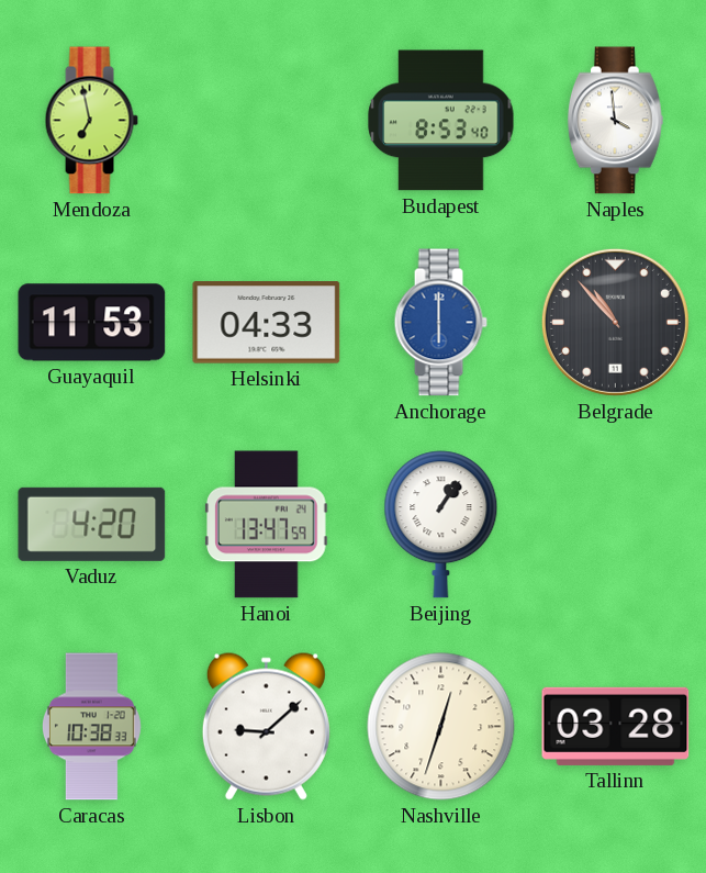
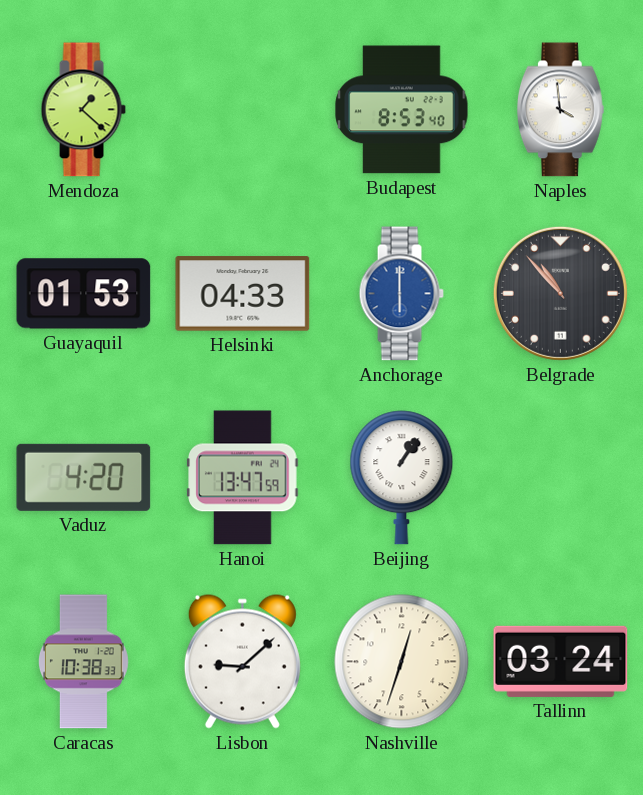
Mendoza: 6:58 -> 1:22 (83, 110)
Guayaquil: 11:53 -> 01:53 (84, 294)
Tallinn: 03:28 -> 03:24 (561, 661)
